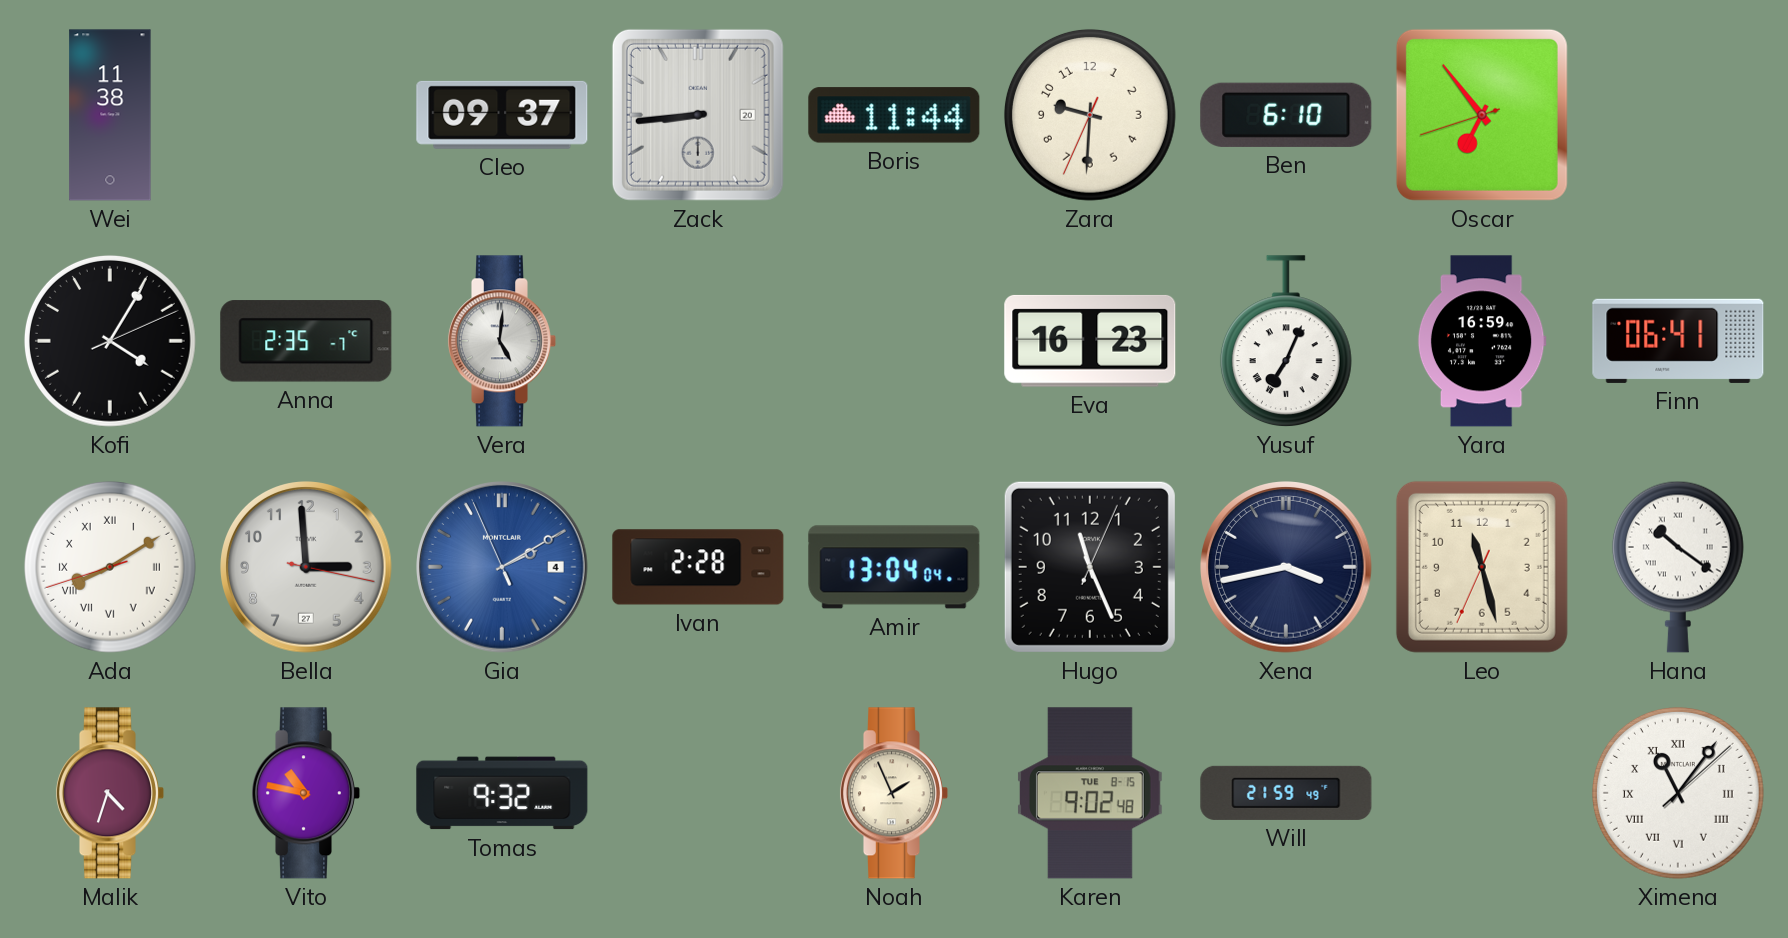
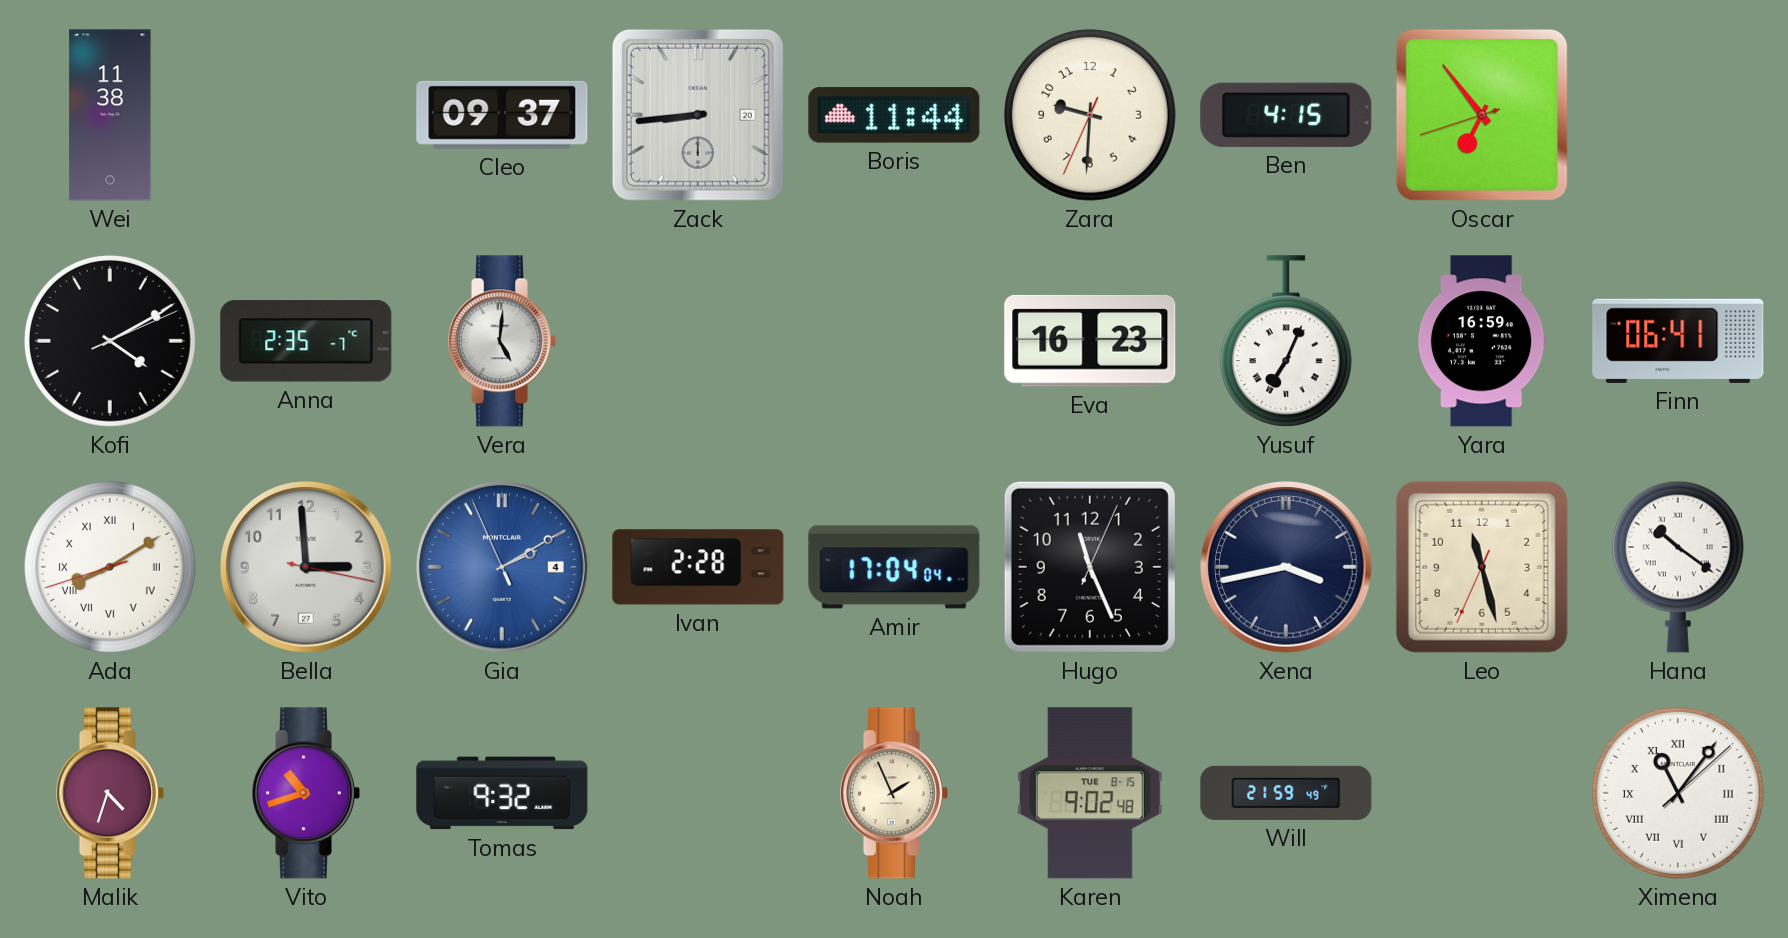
Ben: 6:10 -> 4:15 (1286, 115)
Kofi: 4:05 -> 4:10 (110, 341)
Amir: 13:04 -> 17:04 (894, 567)
Vito: 10:47 -> 10:42 (306, 793)
